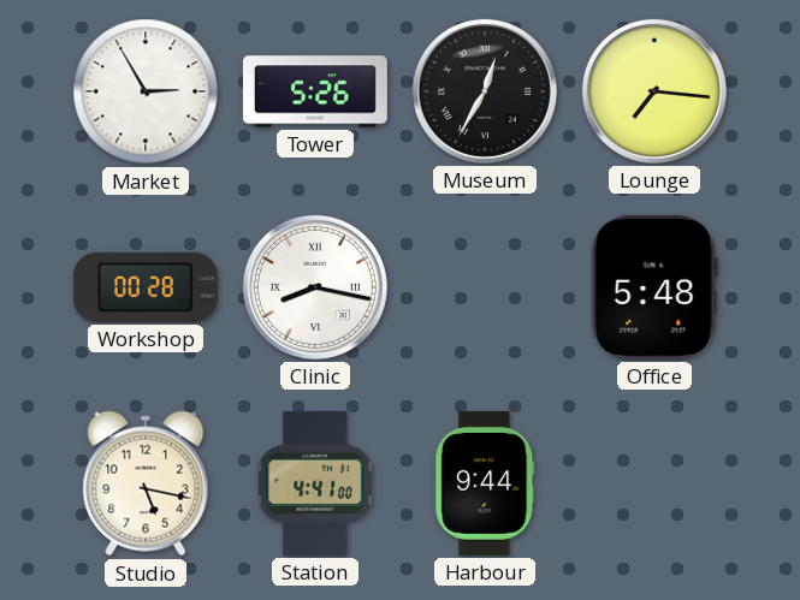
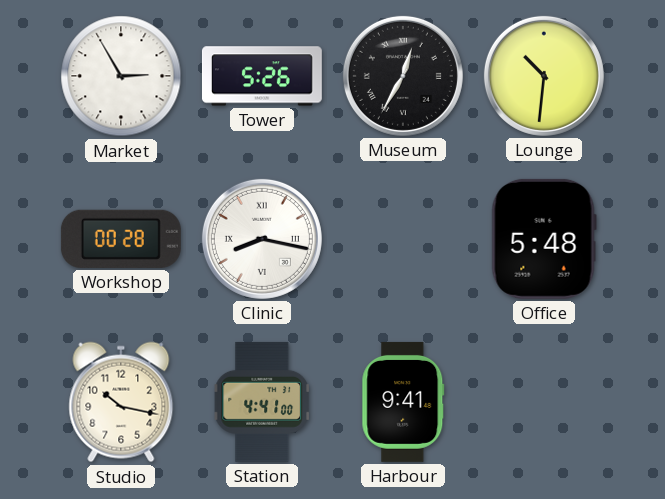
Lounge: 7:16 -> 10:31 (544, 76)
Studio: 5:17 -> 10:17 (121, 402)
Harbour: 9:44 -> 9:41 (403, 402)
